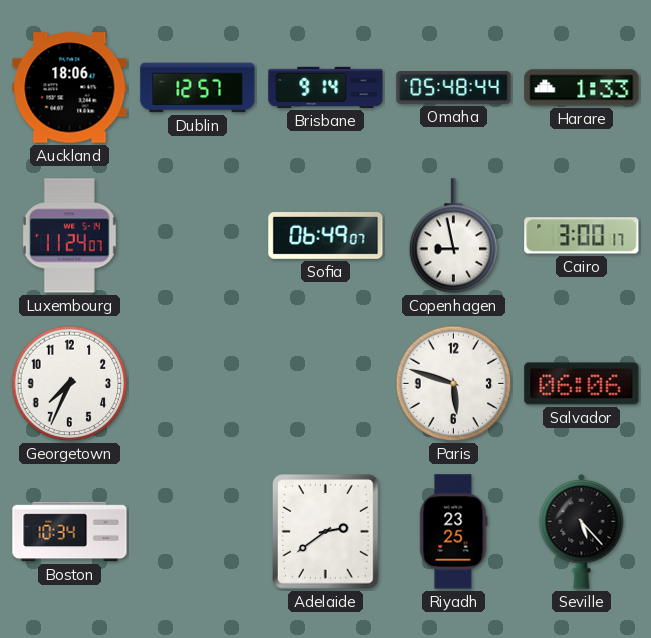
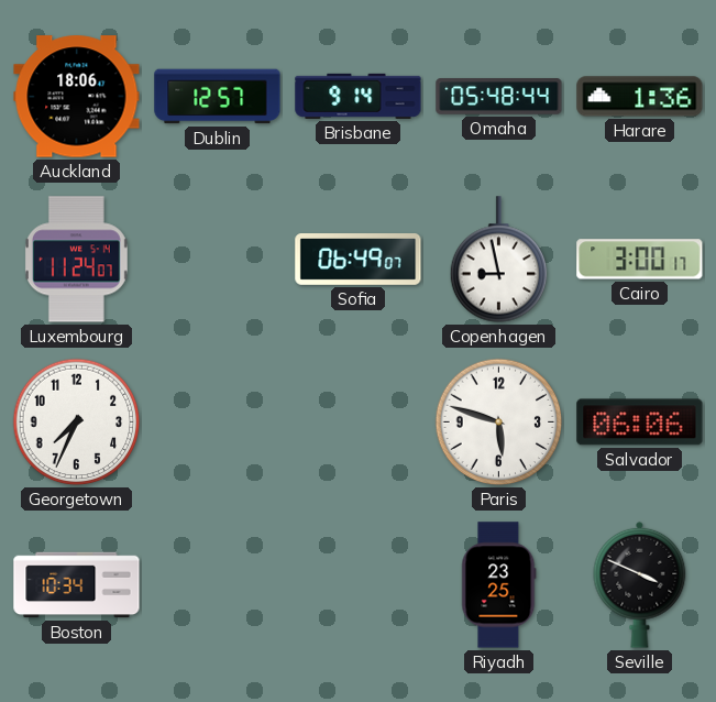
Harare: 1:33 -> 1:36 (640, 97)
Adelaide: 2:39 -> none (326, 532)
Seville: 5:23 -> 3:49 (640, 584)
